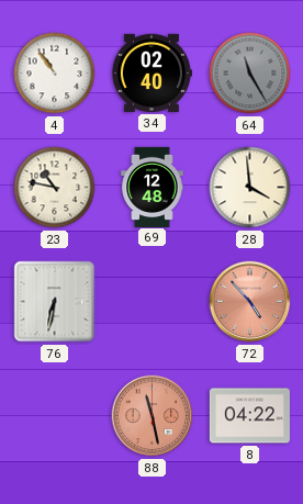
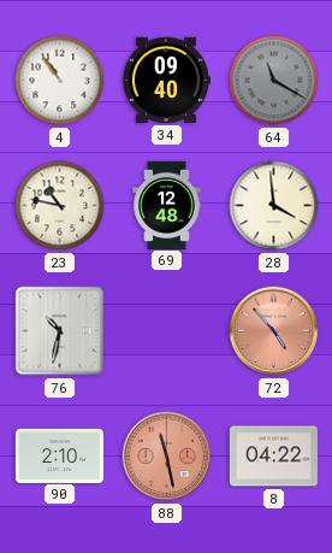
34: 02:40 -> 09:40 (166, 80)
64: 11:25 -> 11:20 (274, 81)
76: 6:32 -> 10:32 (60, 331)
90: none -> 2:10 (59, 455)
